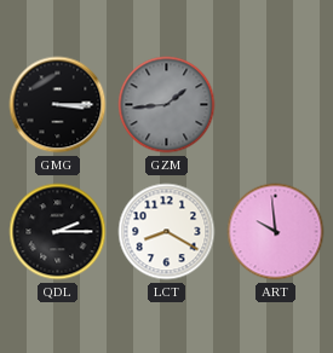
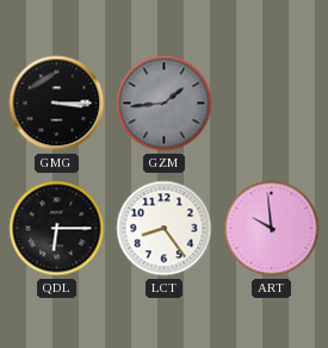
QDL: 2:15 -> 6:15 (57, 229)
LCT: 8:20 -> 8:24 (165, 229)
